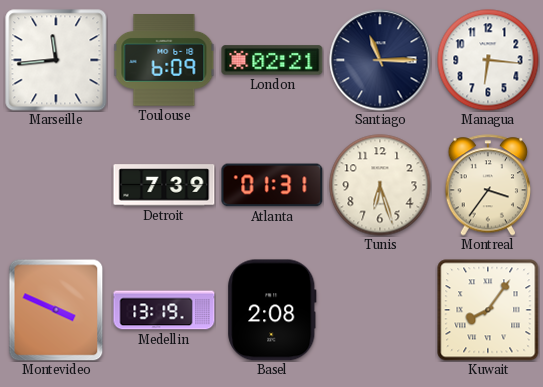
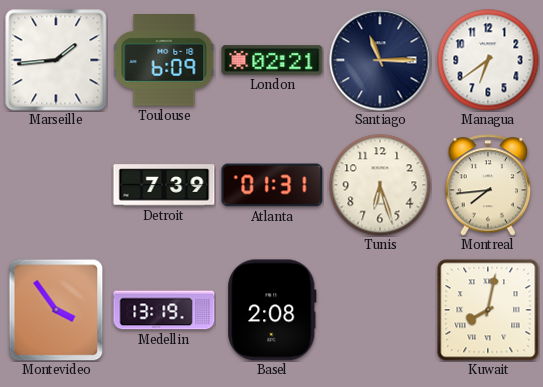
Marseille: 11:44 -> 1:44 (56, 60)
Managua: 6:16 -> 6:39 (488, 60)
Montreal: 3:36 -> 7:44 (488, 185)
Montevideo: 3:49 -> 3:54 (56, 310)
Kuwait: 8:06 -> 8:02 (488, 310)
